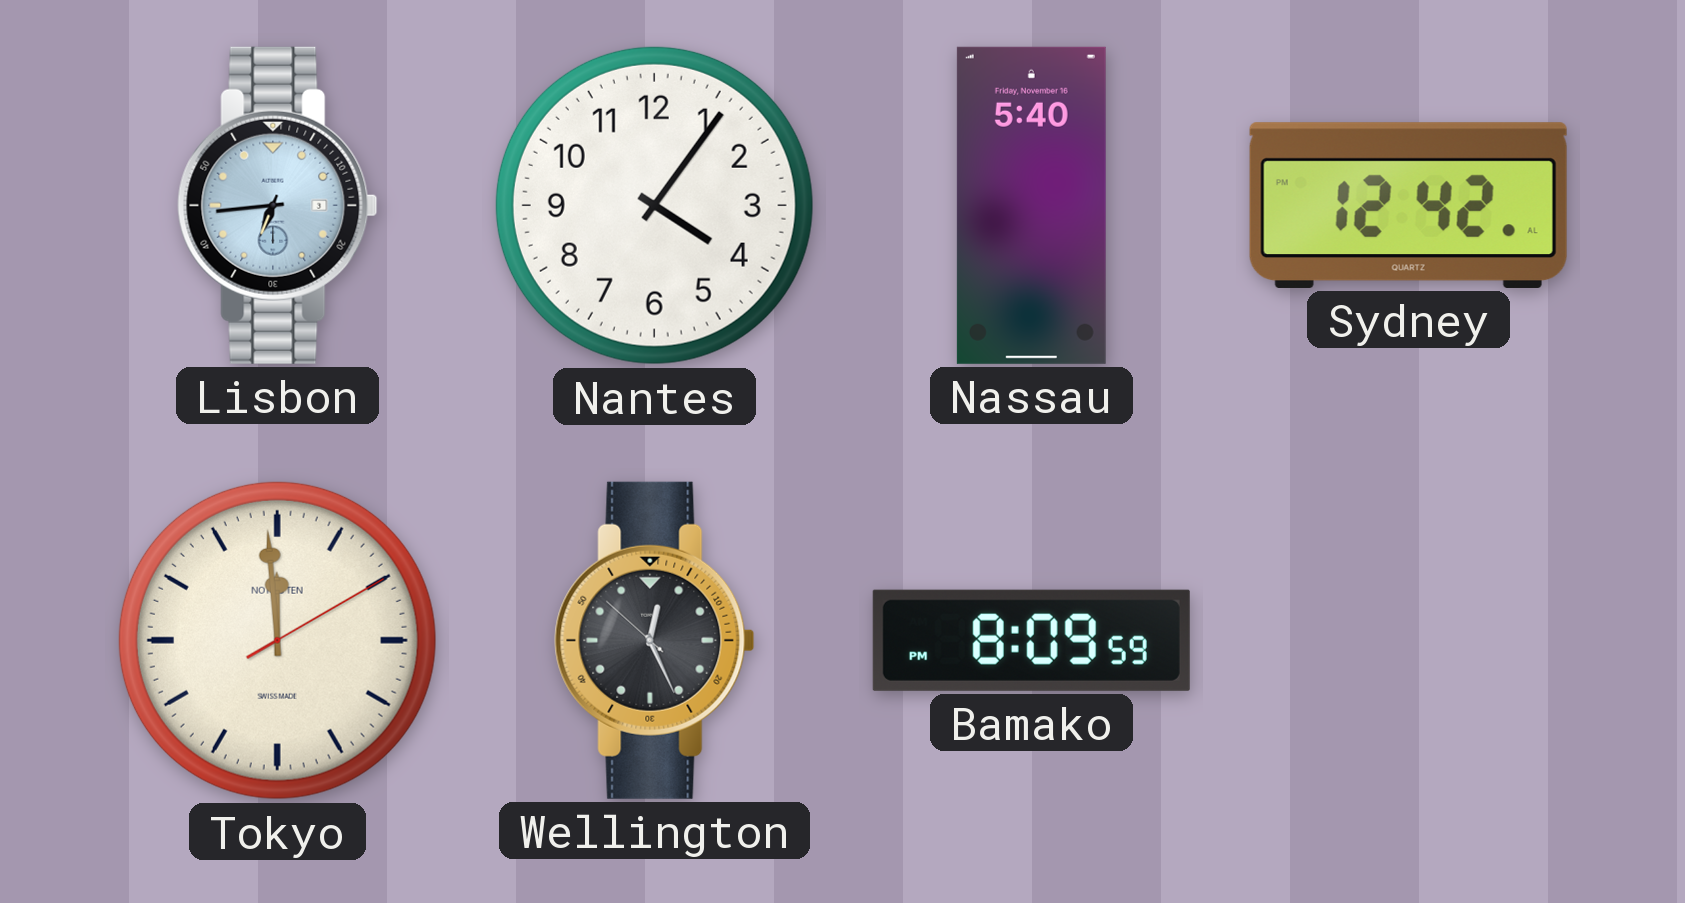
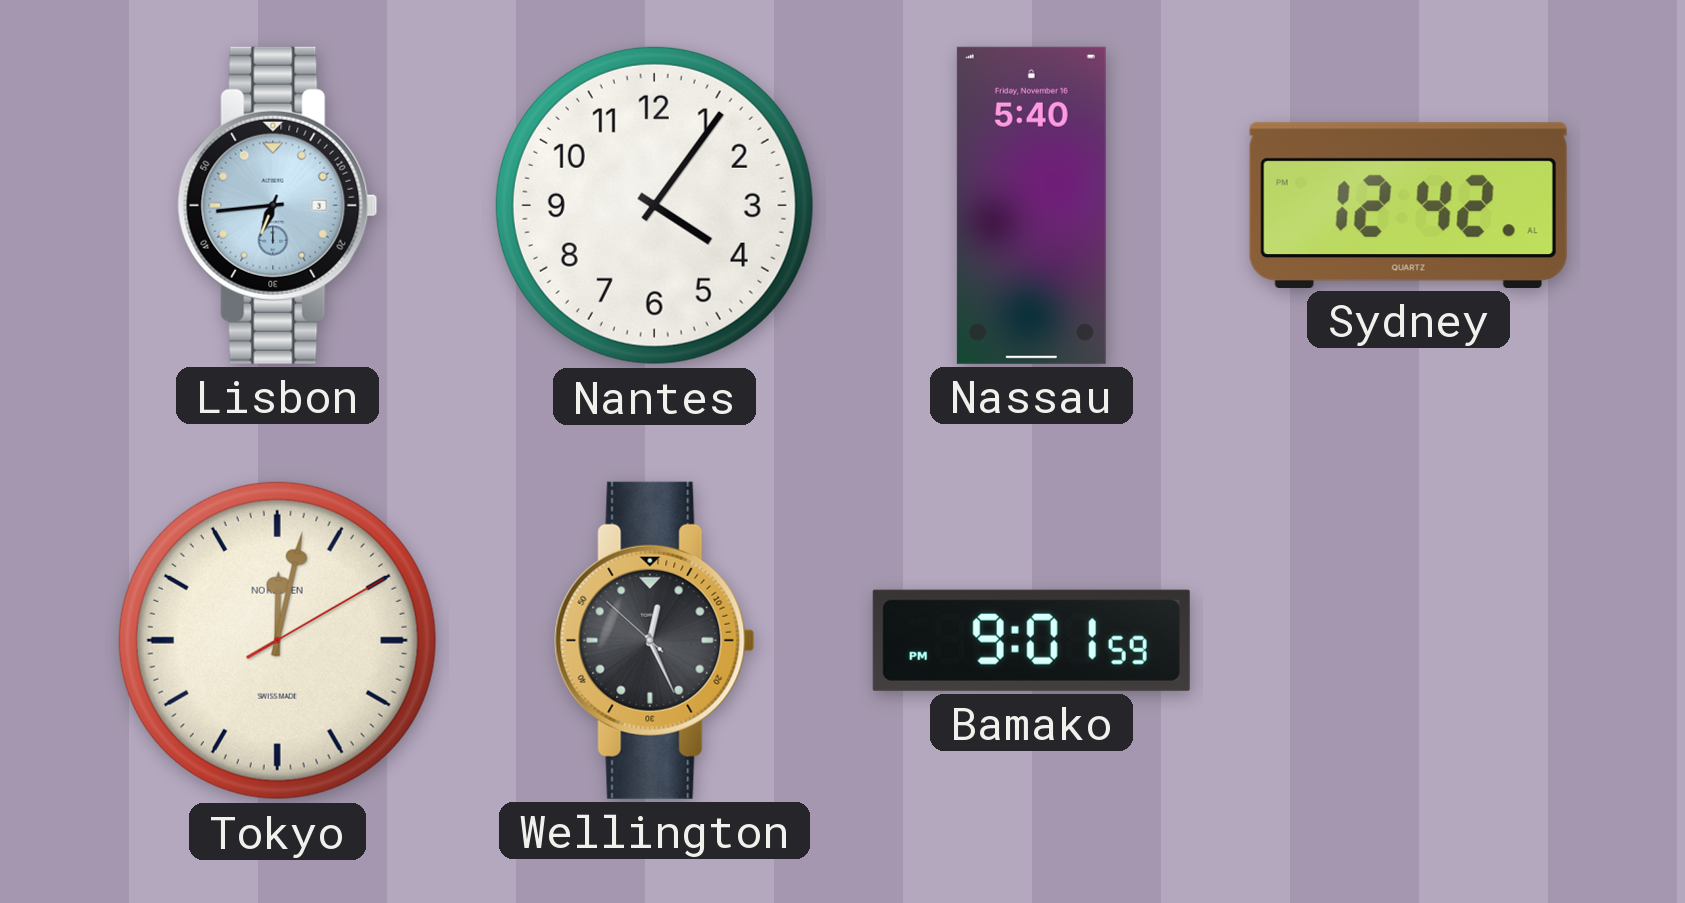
Tokyo: 11:59 -> 12:02 (277, 640)
Bamako: 8:09 -> 9:01 (1031, 640)
